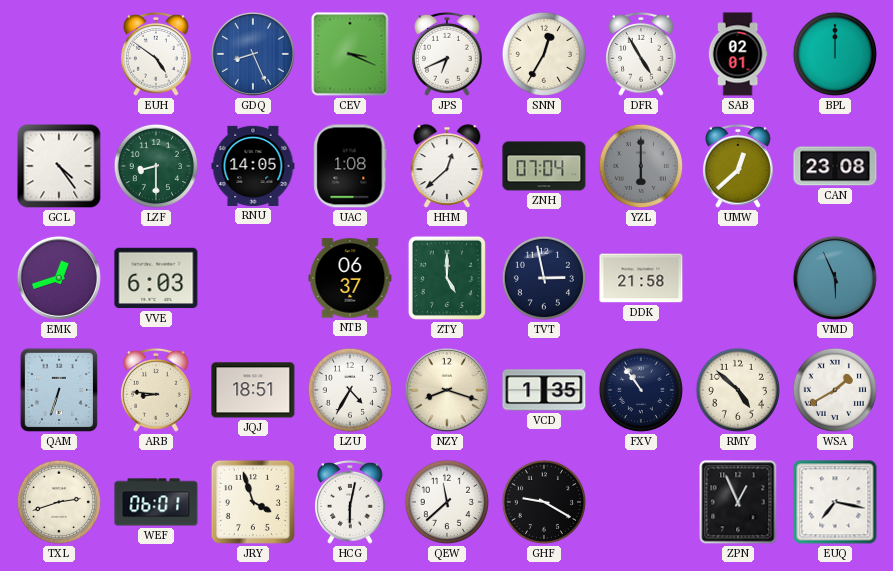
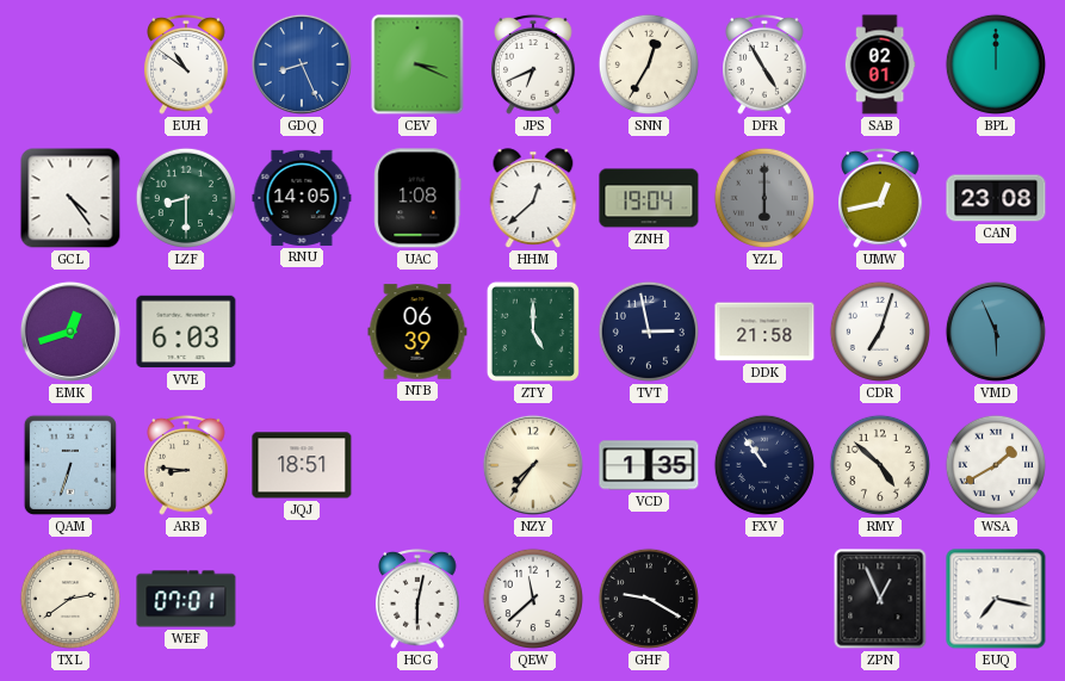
EUH: 4:51 -> 10:51 (187, 64)
ZNH: 07:04 -> 19:04 (649, 198)
UMW: 12:38 -> 12:43 (881, 198)
NTB: 06:37 -> 06:39 (417, 332)
CDR: none -> 7:03 (880, 332)
LZU: 4:35 -> none (350, 390)
NZY: 8:18 -> 7:36 (533, 465)
TXL: 2:42 -> 2:39 (70, 599)
WEF: 06:01 -> 07:01 (186, 599)
JRY: 3:57 -> none (253, 502)
